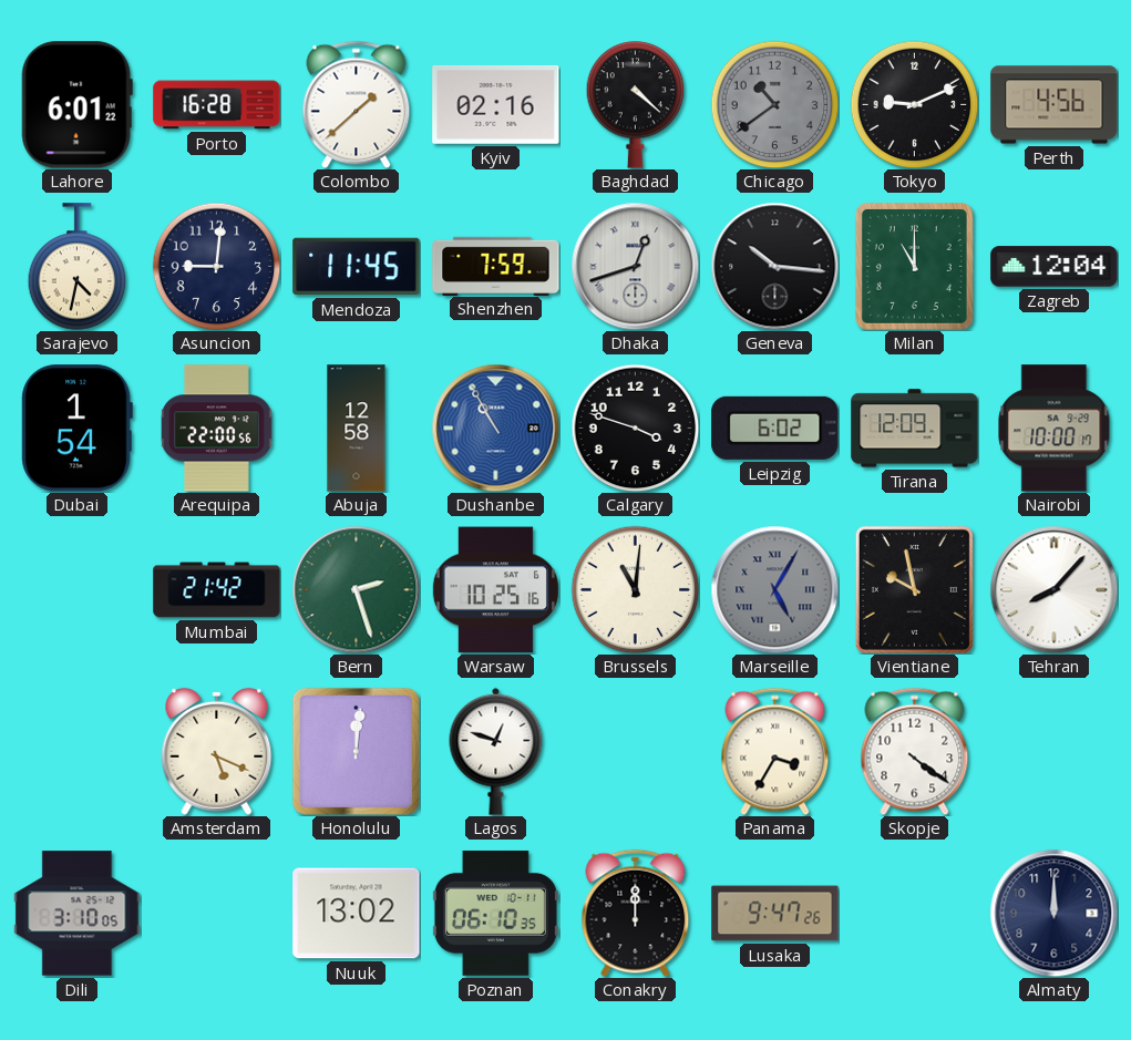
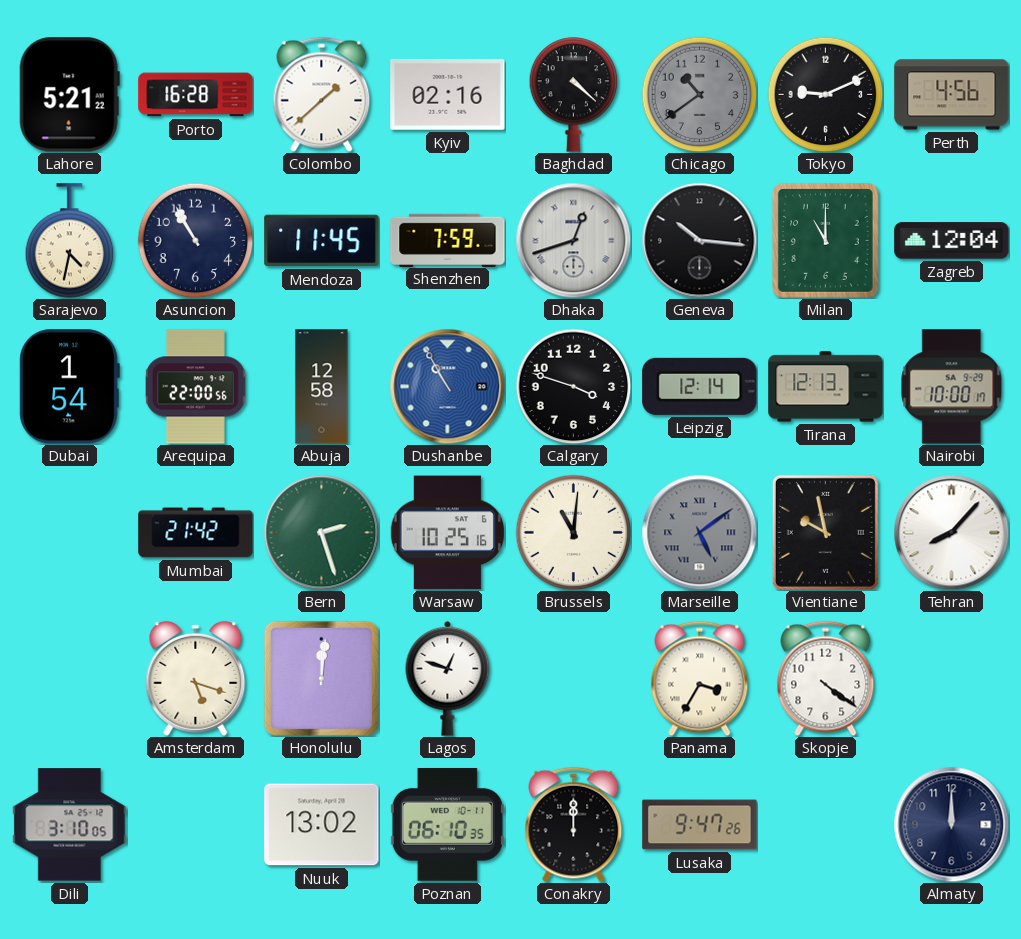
Lahore: 6:01 -> 5:21 (69, 95)
Asuncion: 9:01 -> 10:55 (195, 240)
Leipzig: 6:02 -> 12:14 (700, 386)
Tirana: 12:09 -> 12:13 (826, 387)
Marseille: 5:05 -> 5:09 (699, 532)
Amsterdam: 5:19 -> 5:18 (196, 678)
